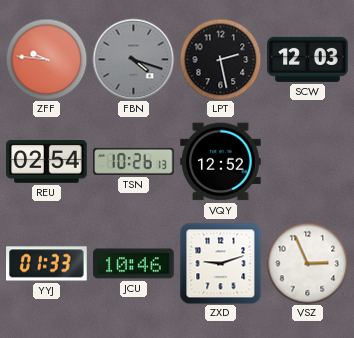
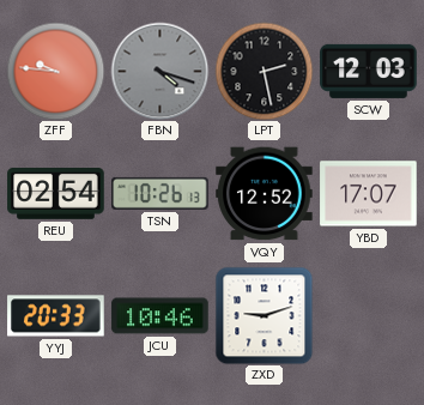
YBD: none -> 17:07 (369, 194)
YYJ: 01:33 -> 20:33 (56, 316)
VSZ: 2:56 -> none (307, 263)
